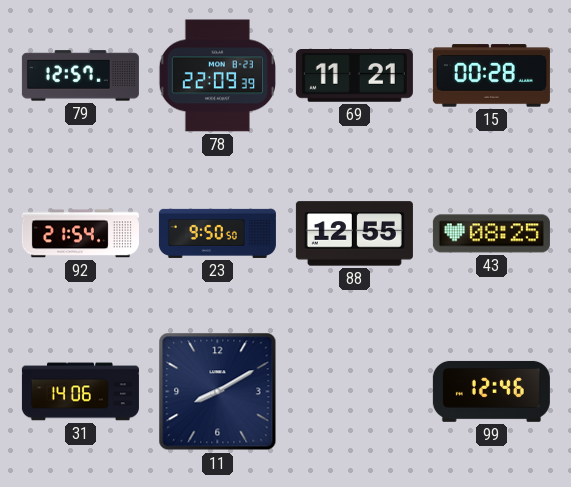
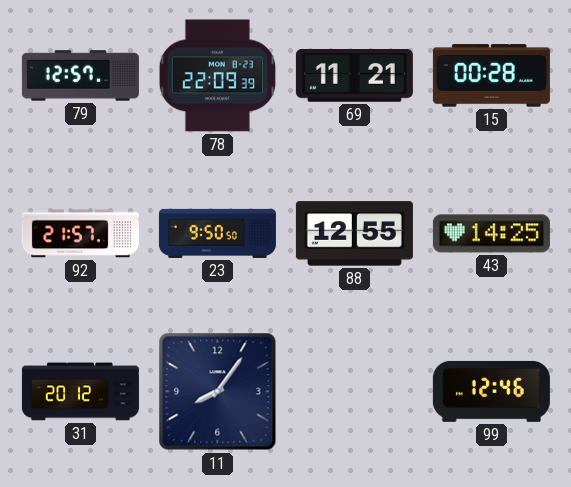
92: 21:54 -> 21:57 (80, 234)
43: 08:25 -> 14:25 (491, 234)
31: 14:06 -> 20:12 (80, 392)
11: 8:10 -> 8:06 (218, 392)
